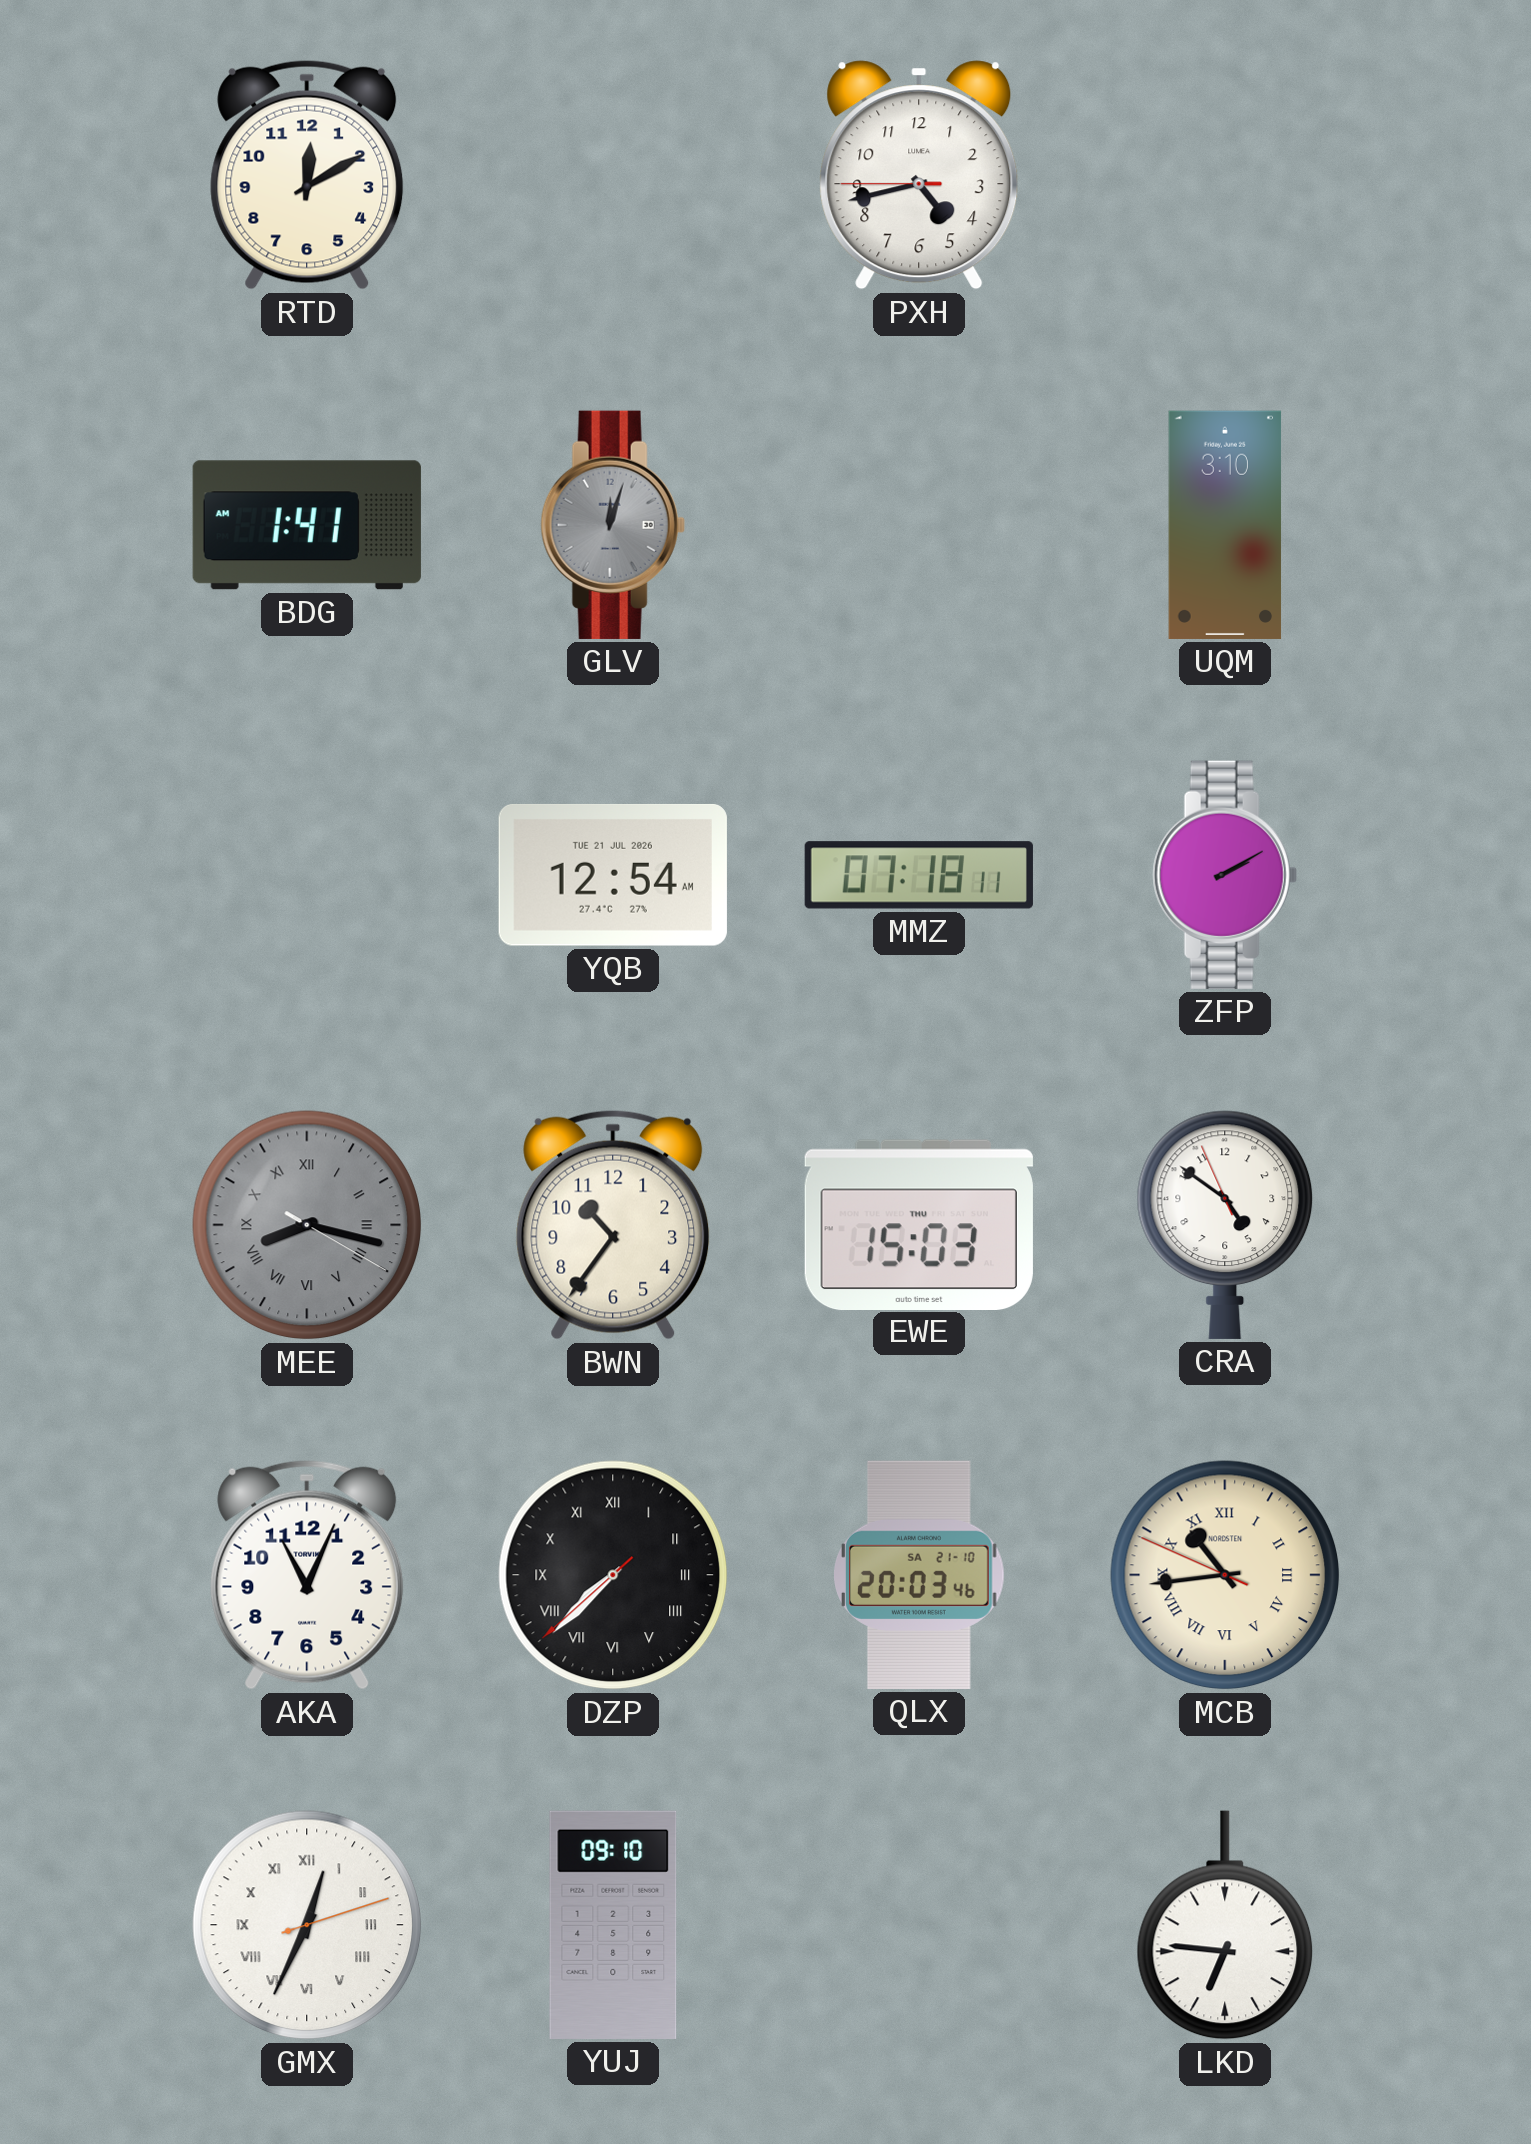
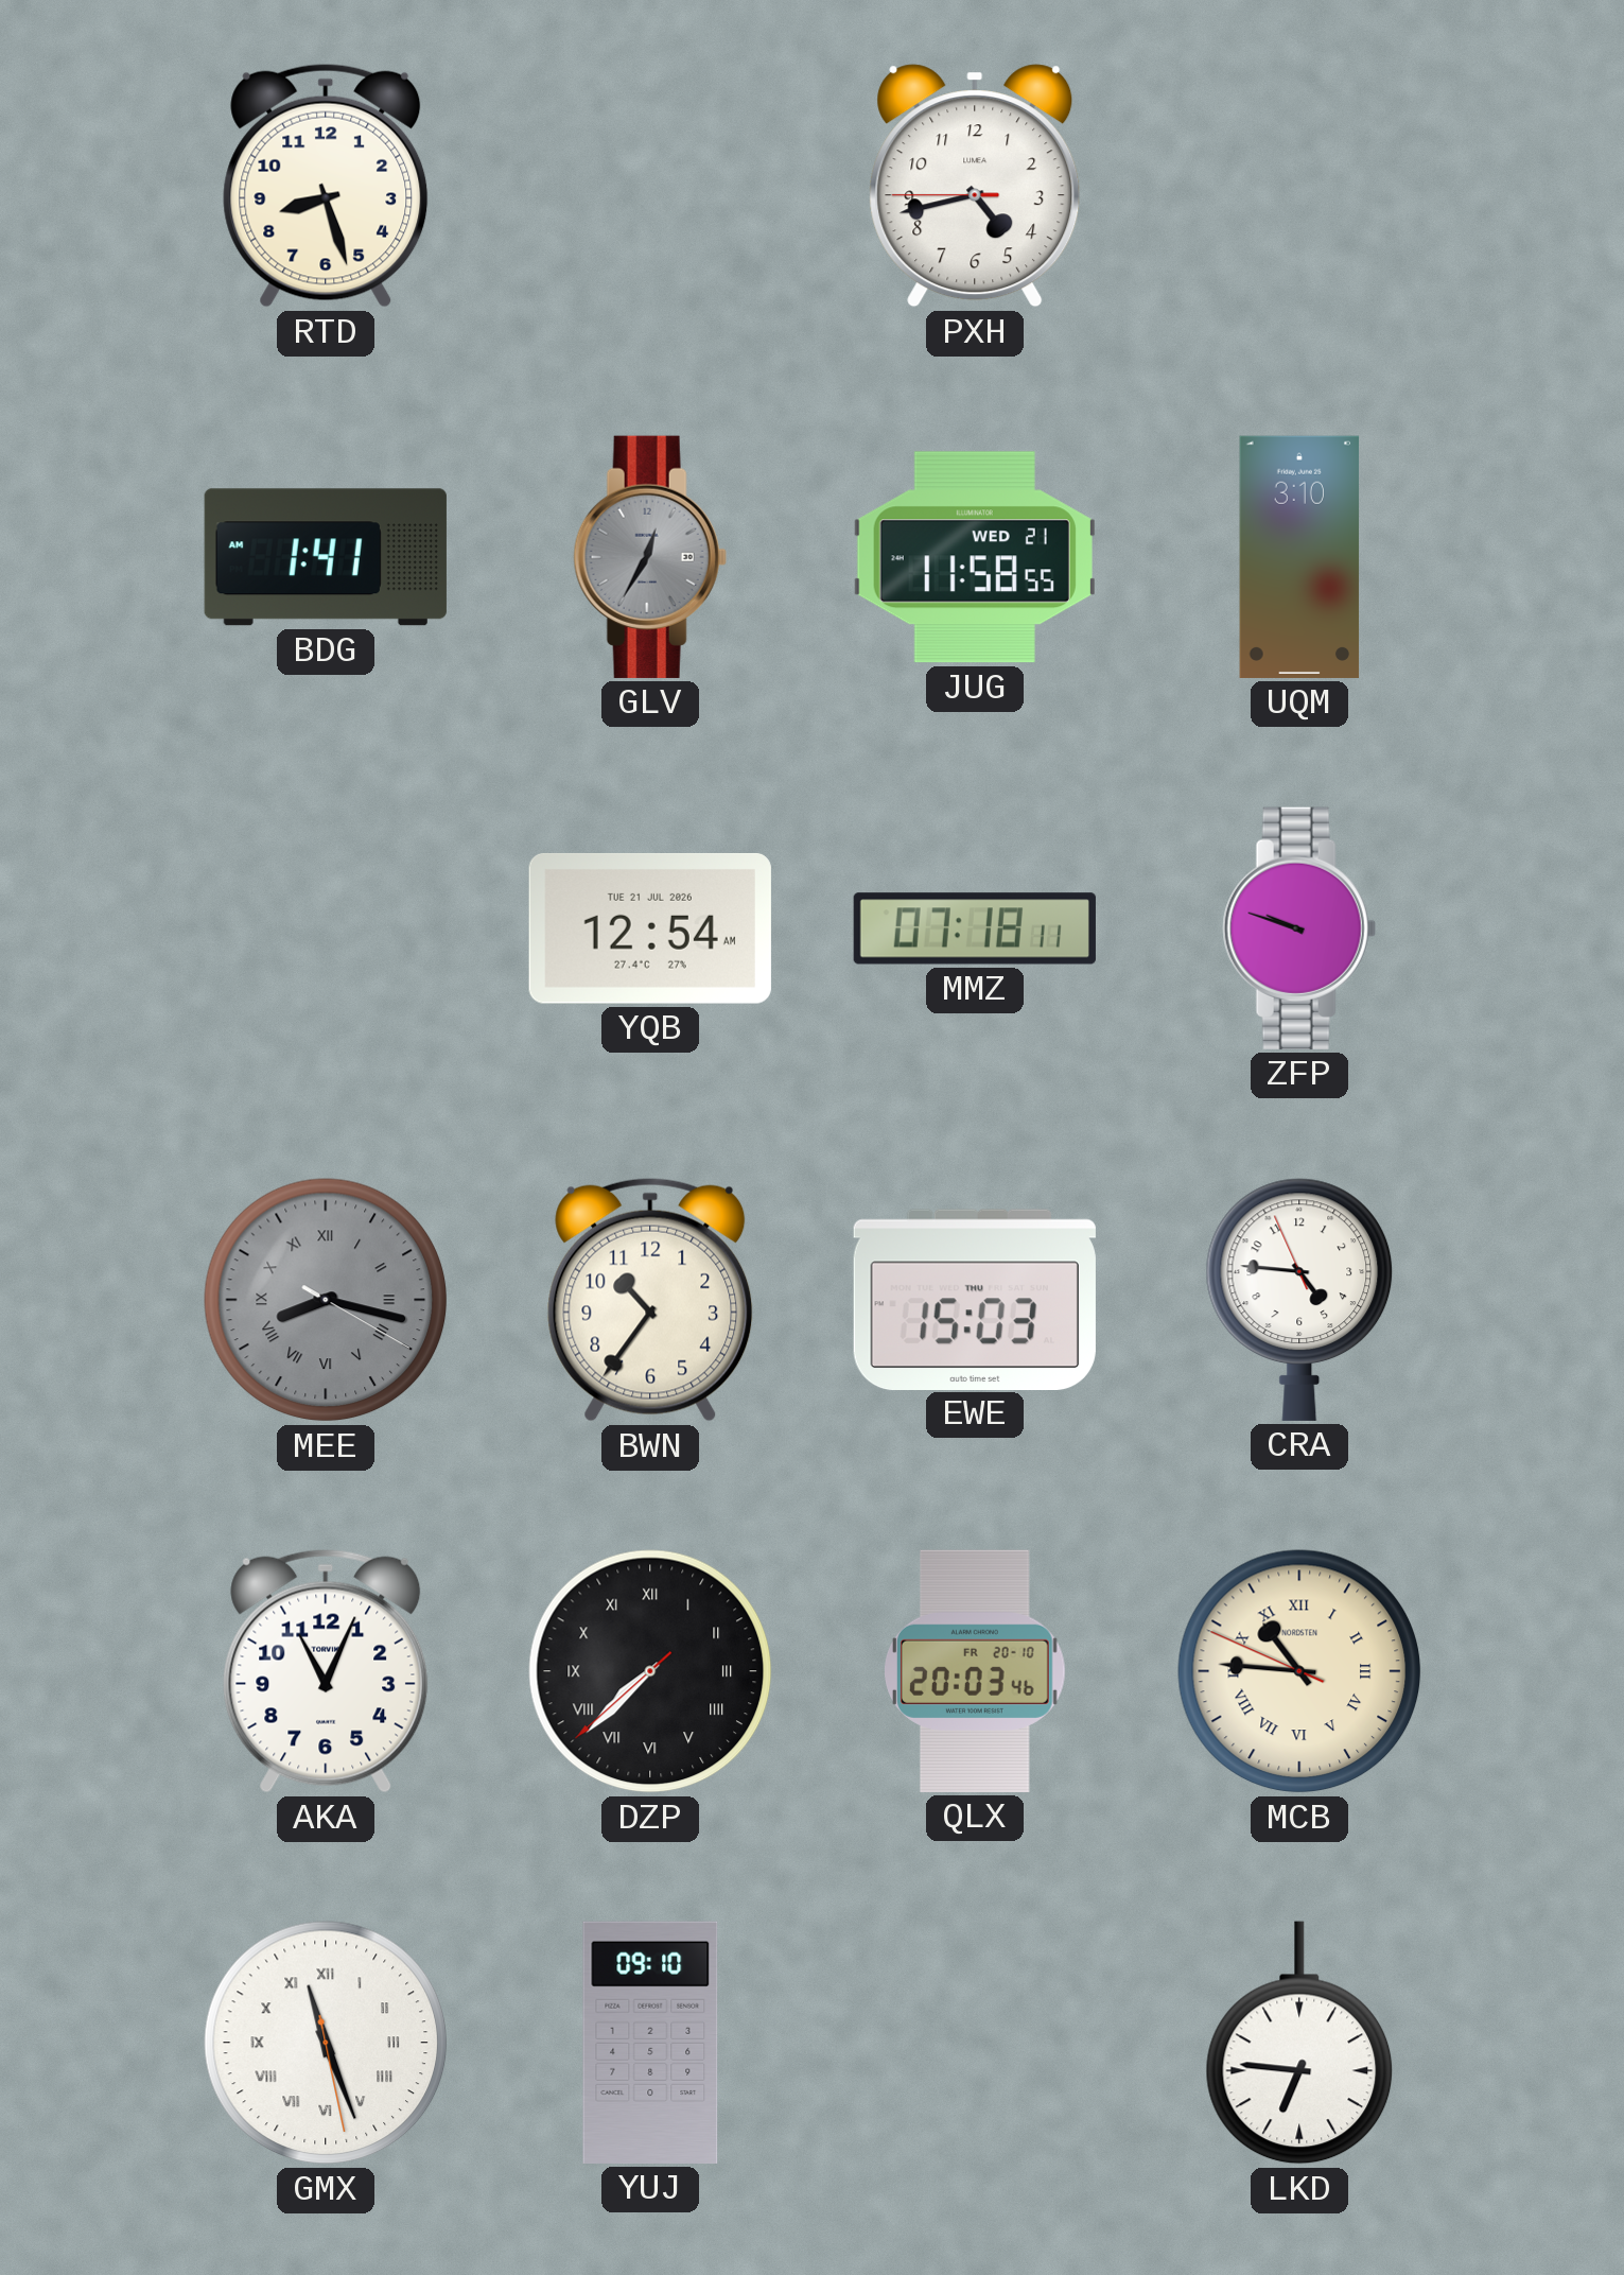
RTD: 12:10 -> 8:27 (326, 186)
GLV: 12:03 -> 12:35 (650, 557)
JUG: none -> 11:58 (975, 557)
ZFP: 2:10 -> 9:48 (1299, 928)
CRA: 4:50 -> 4:45 (1299, 1300)
QLX date: SA 21-10 -> FR 20-10 (976, 1671)
MCB: 10:43 -> 10:45 (1299, 1671)
GMX: 12:34 -> 11:26 (326, 2043)
